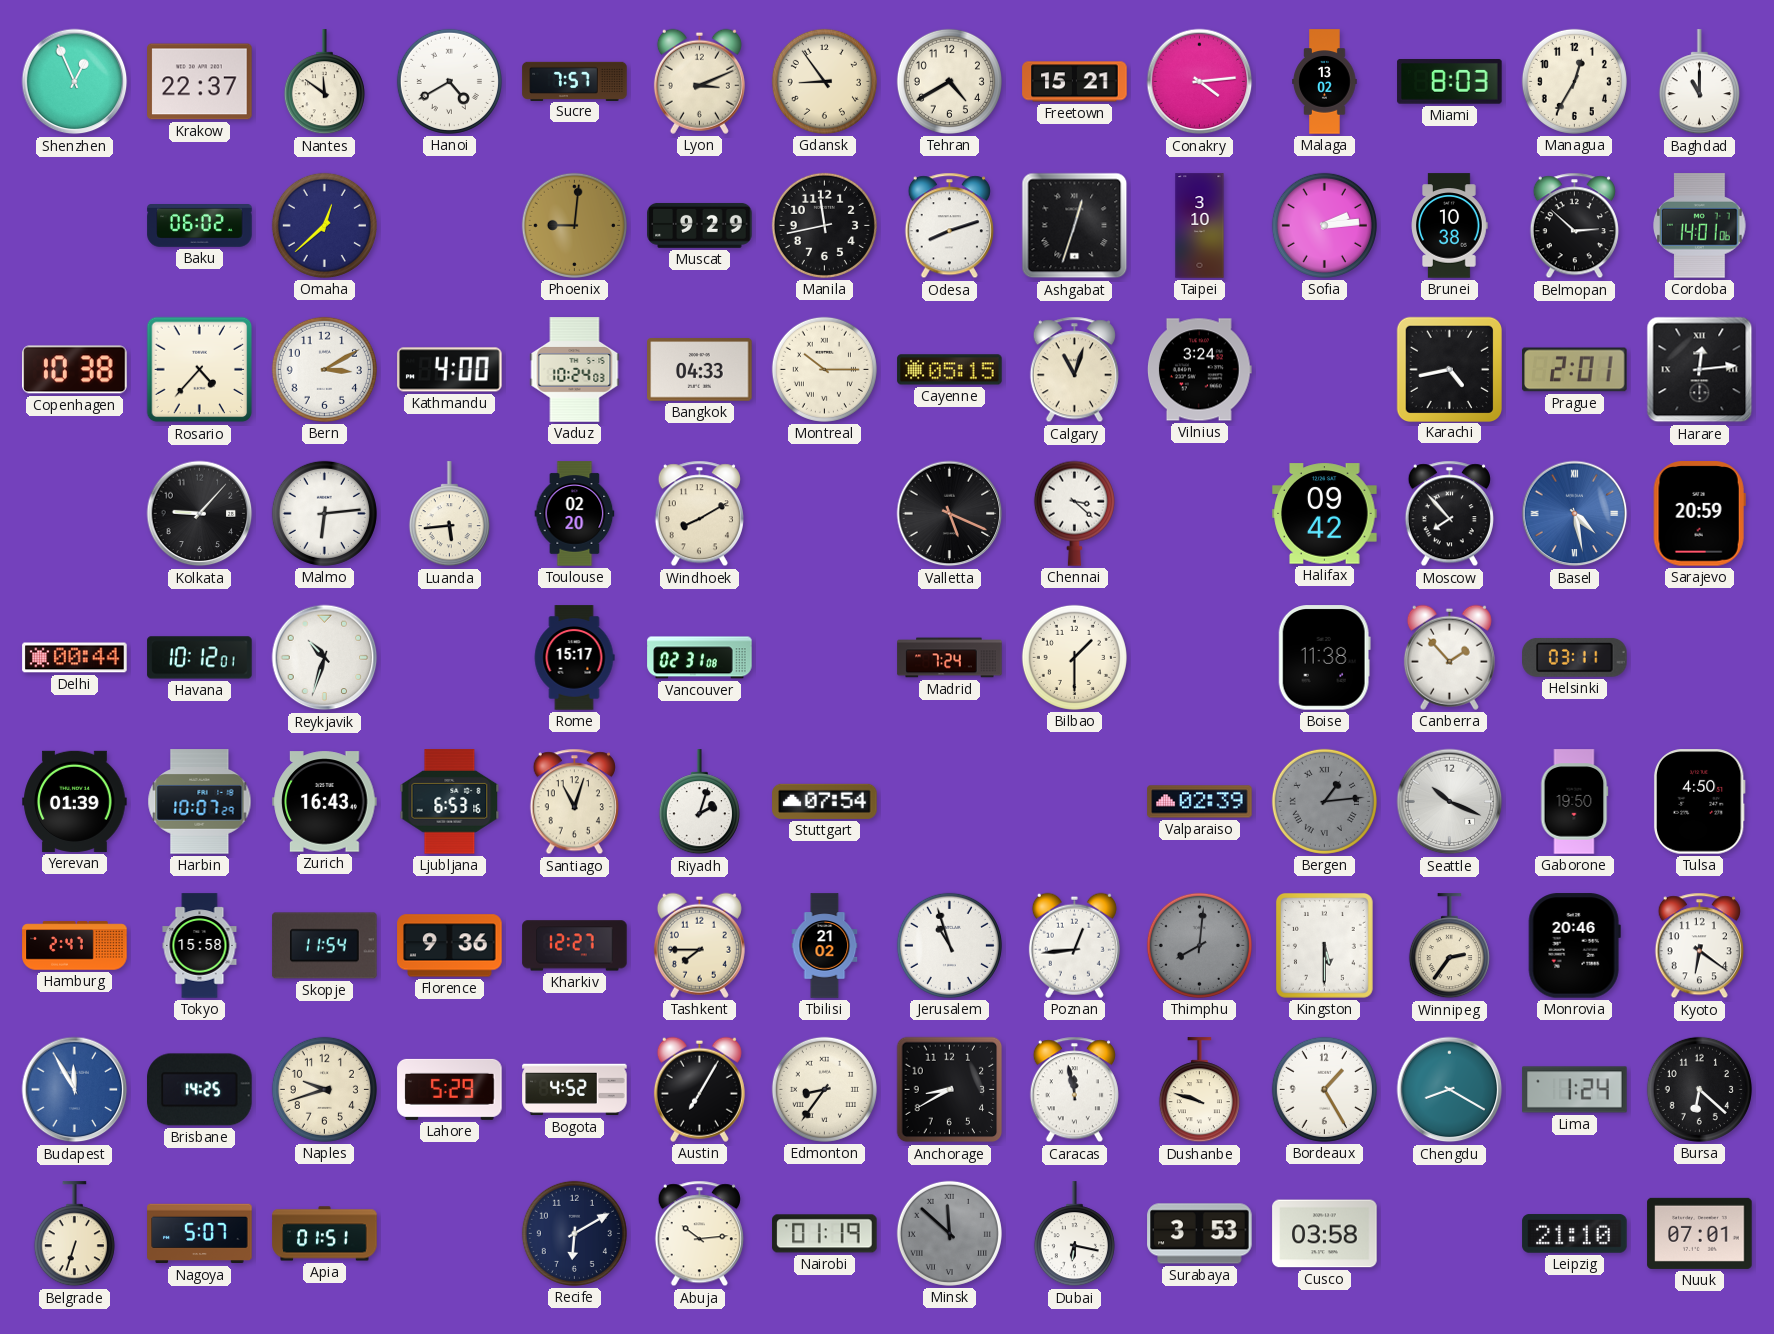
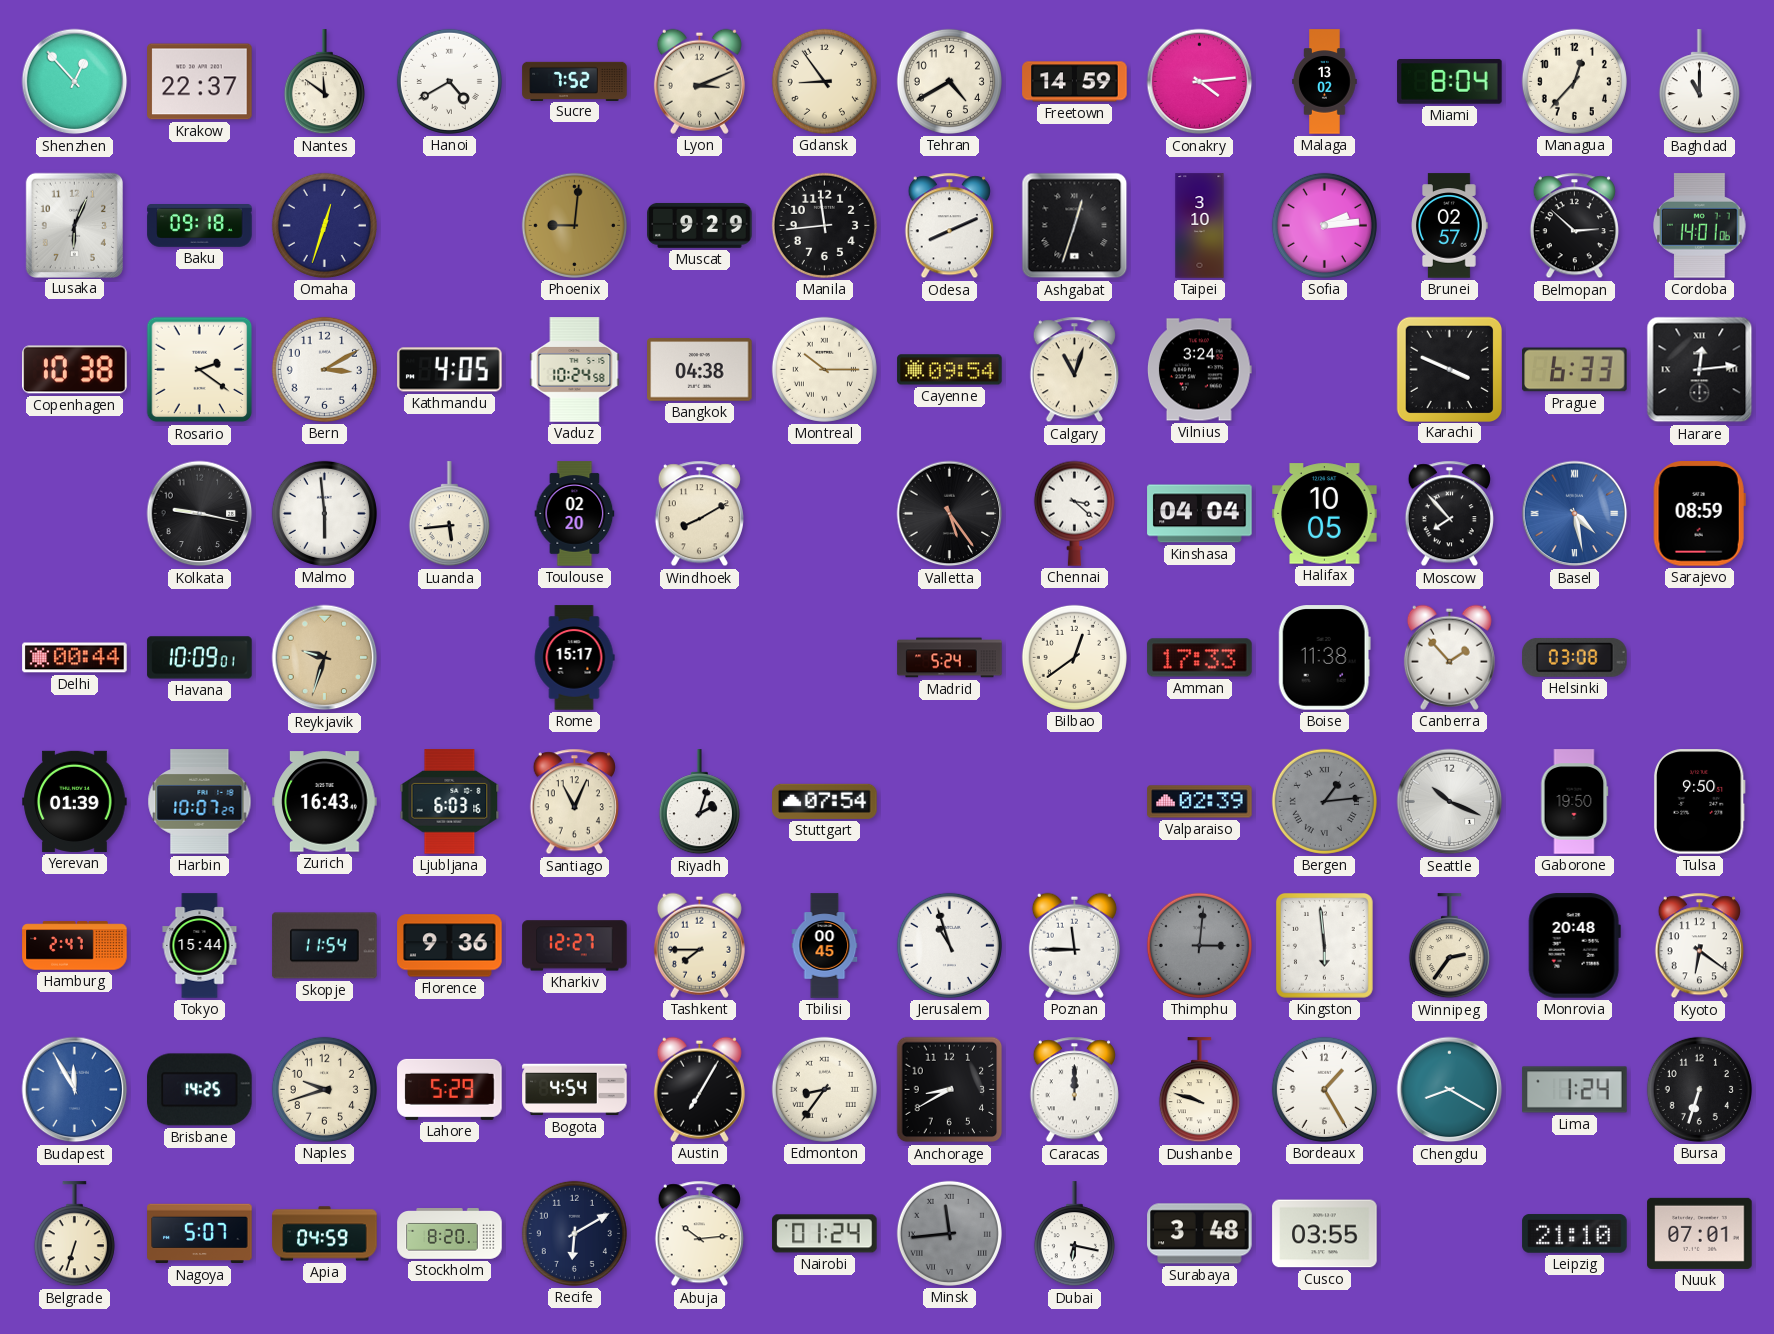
Shenzhen: 12:56 -> 12:53 (75, 82)
Sucre: 7:57 -> 7:52 (575, 81)
Freetown: 15:21 -> 14:59 (1075, 82)
Miami: 8:03 -> 8:04 (1450, 82)
Managua: 12:35 -> 12:37 (1574, 81)
Lusaka: none -> 6:04 (74, 225)
Baku: 06:02 -> 09:18 (200, 226)
Omaha: 12:38 -> 12:33 (324, 225)
Manila: 11:43 -> 11:44 (824, 225)
Odesa: 8:12 -> 8:11 (949, 226)
Brunei: 10:38 -> 02:57 (1449, 226)
Rosario: 4:37 -> 2:21 (200, 370)
Kathmandu: 4:00 -> 4:05 (450, 370)
Vaduz: 10:24:03 -> 10:24:58 (575, 370)
Bangkok: 04:33 -> 04:38 (700, 370)
Cayenne: 05:15 -> 09:54 (950, 370)
Karachi: 4:43 -> 3:49 (1449, 369)
Prague: 2:01 -> 6:33 (1575, 370)
Kolkata: 9:07 -> 9:17 (200, 514)
Malmo: 6:14 -> 5:59 (324, 513)
Valletta: 5:19 -> 5:24 (950, 514)
Kinshasa: none -> 04:04 (1200, 514)
Halifax: 09:42 -> 10:05 (1325, 514)
Sarajevo: 20:59 -> 08:59 (1699, 514)
Havana: 10:12 -> 10:09 (200, 658)
Reykjavik: 10:33 -> 9:33 (325, 658)
Reykjavik dial: white -> champagne (325, 658)
Vancouver: 02:31 -> none (700, 658)
Madrid: 7:24 -> 5:24 (950, 658)
Bilbao: 1:30 -> 12:39 (1074, 657)
Amman: none -> 17:33 (1200, 658)
Helsinki: 03:11 -> 03:08 (1575, 658)
Ljubljana: 6:53 -> 6:03 (450, 802)
Santiago: 11:03 -> 11:04 (574, 802)
Tulsa: 4:50 -> 9:50 (1699, 802)
Tokyo: 15:58 -> 15:44 (200, 946)
Tbilisi: 21:02 -> 00:45 (825, 946)
Poznan: 12:44 -> 11:45 (1074, 945)
Thimphu: 8:01 -> 3:01 (1199, 945)
Kingston: 5:30 -> 5:59 (1324, 945)
Monrovia: 20:46 -> 20:48 (1574, 946)
Bogota: 4:52 -> 4:54 (575, 1090)
Caracas: 11:58 -> 12:00 (1074, 1090)
Bursa: 6:22 -> 6:33 (1699, 1089)
Apia: 01:51 -> 04:59 (325, 1234)
Stockholm: none -> 8:20 (450, 1234)
Nairobi: 01:19 -> 01:24 (825, 1234)
Minsk: 11:52 -> 11:44 (949, 1233)
Surabaya: 3:53 -> 3:48 (1200, 1234)
Cusco: 03:58 -> 03:55 (1325, 1234)
